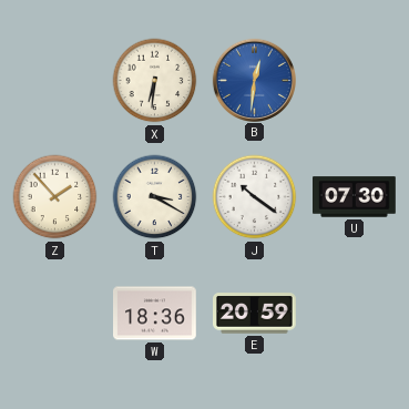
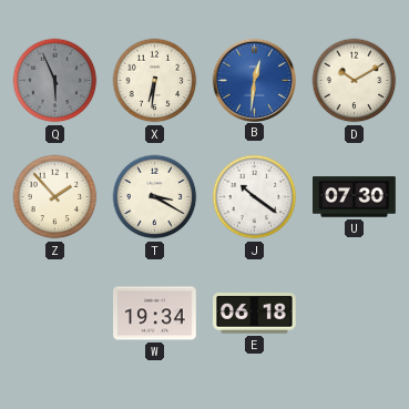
Q: none -> 5:56 (55, 81)
D: none -> 10:10 (355, 81)
W: 18:36 -> 19:34 (155, 314)
E: 20:59 -> 06:18 (255, 314)
